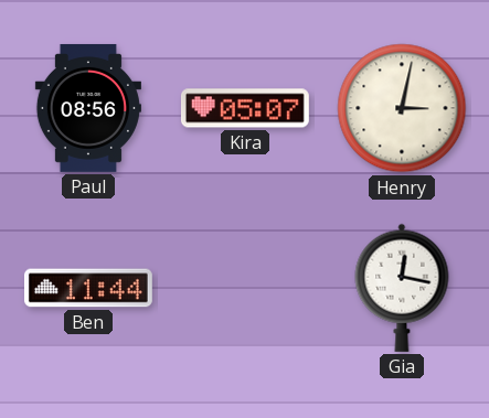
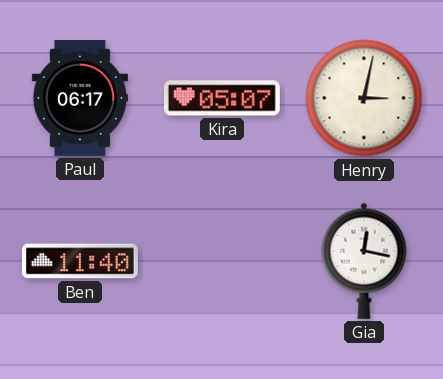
Paul: 08:56 -> 06:17 (80, 98)
Ben: 11:44 -> 11:40 (80, 261)
